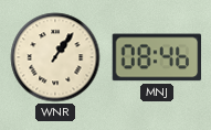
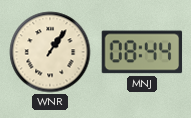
MNJ: 08:46 -> 08:44 (142, 52)
